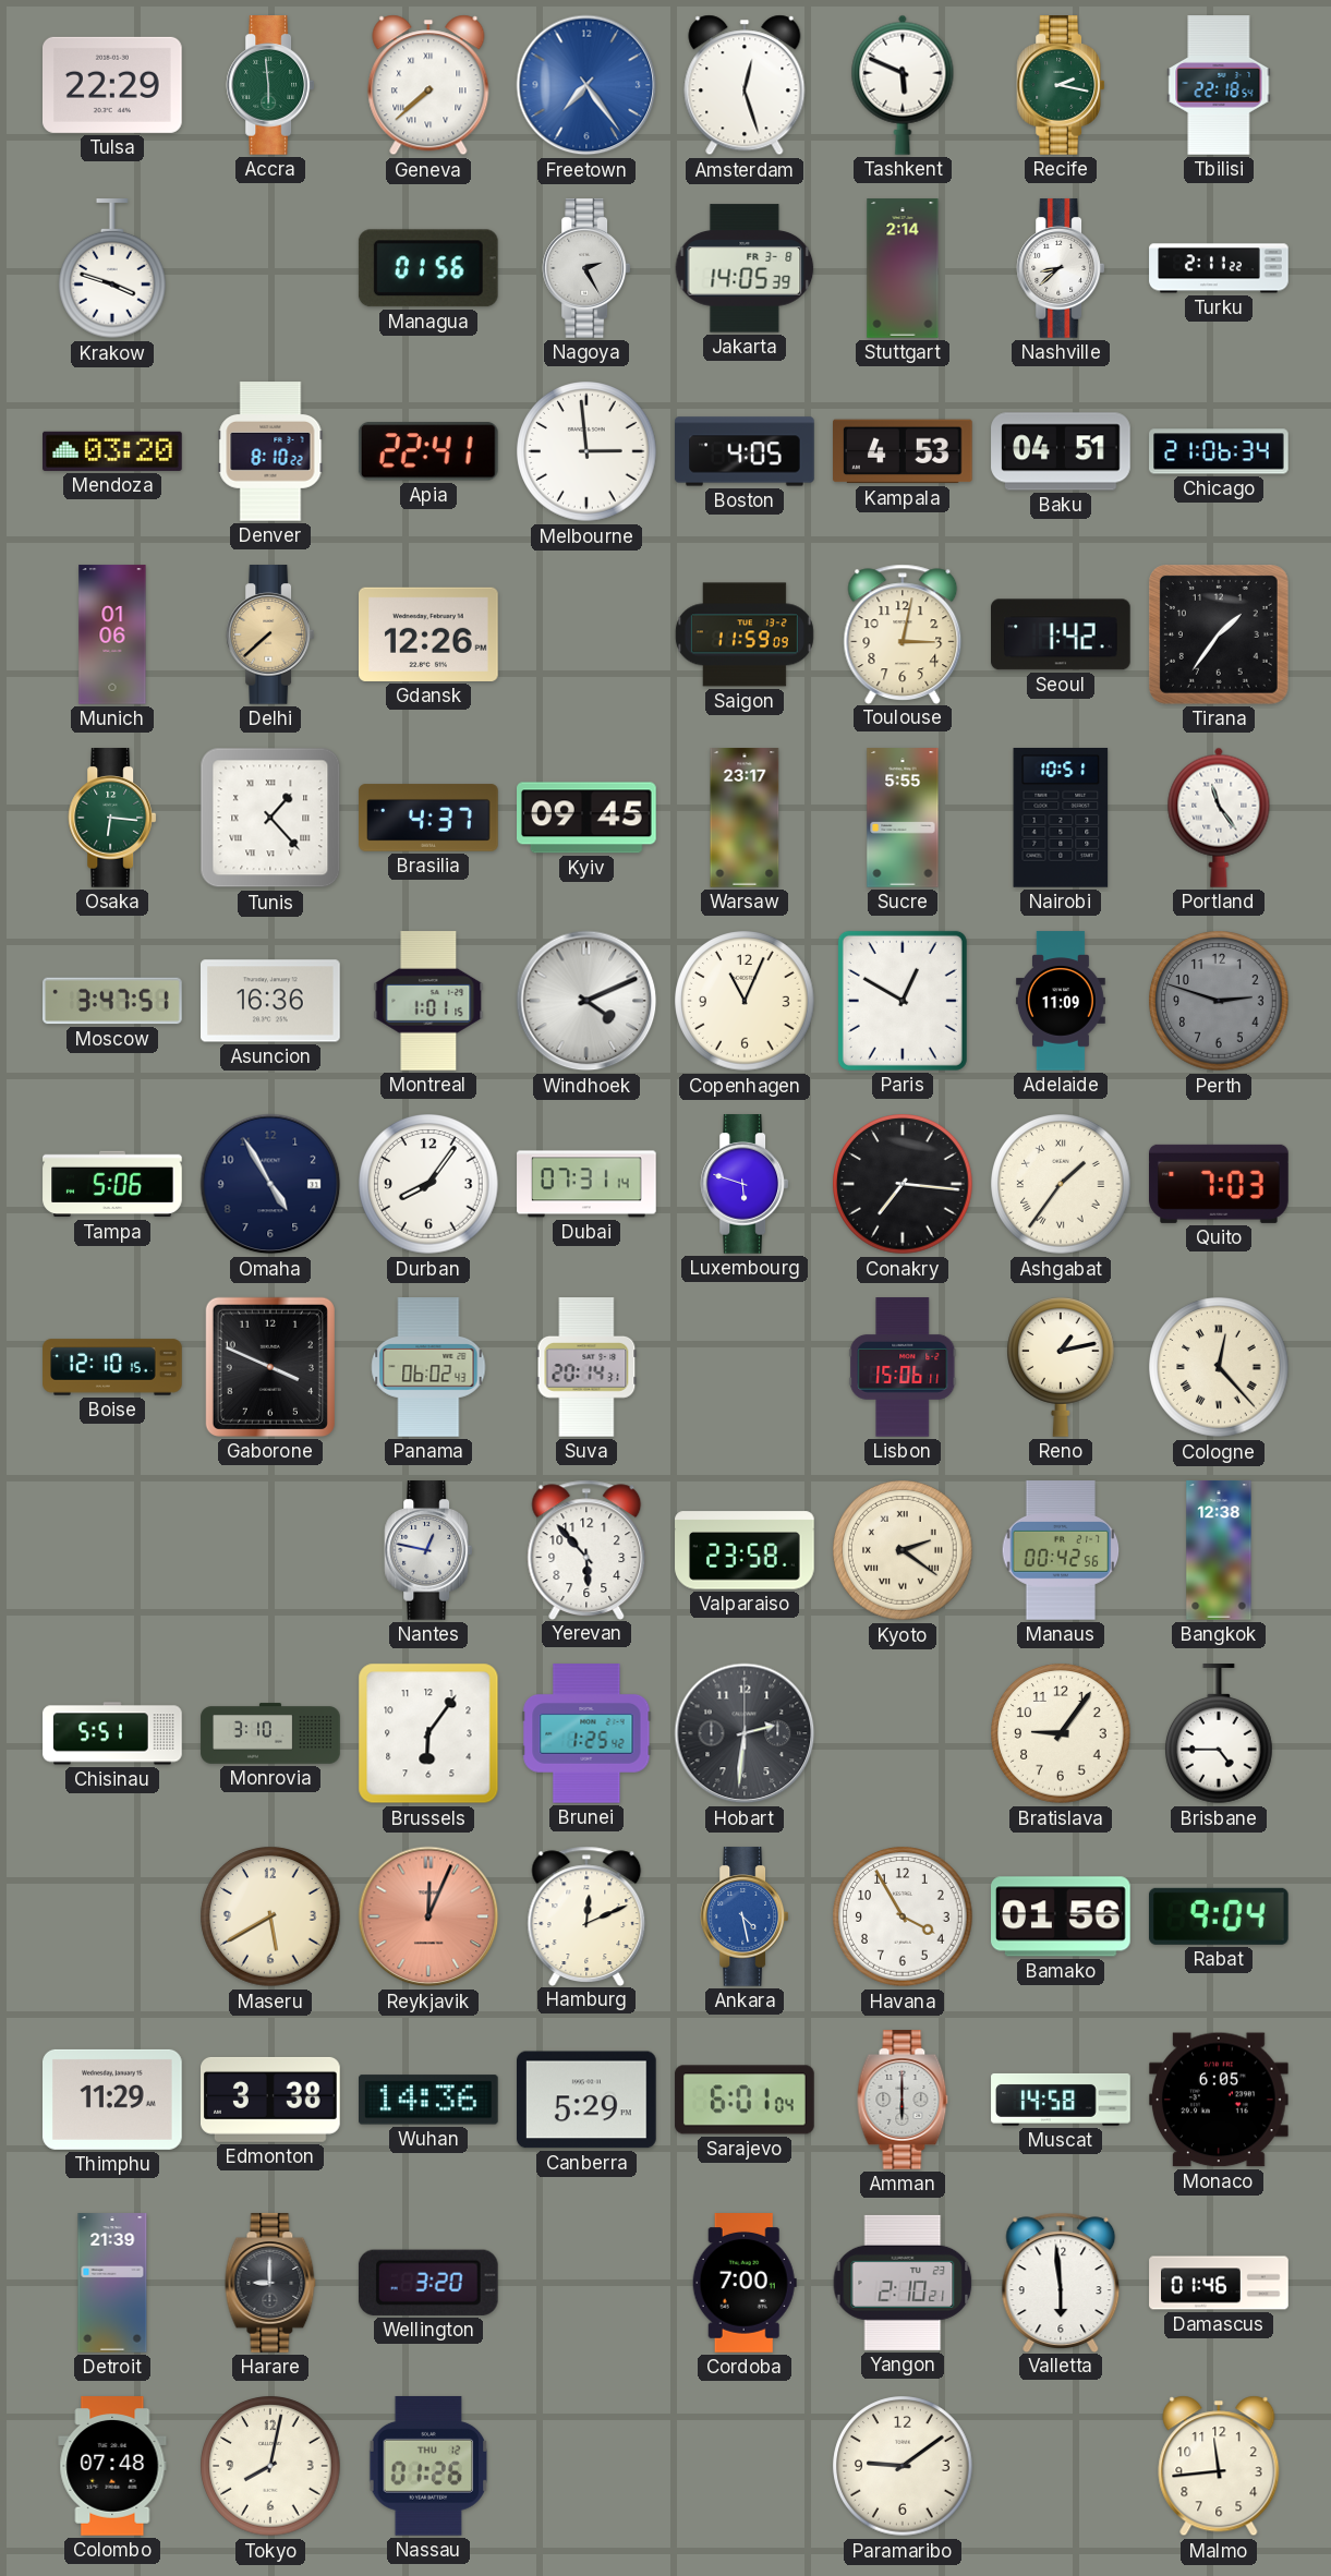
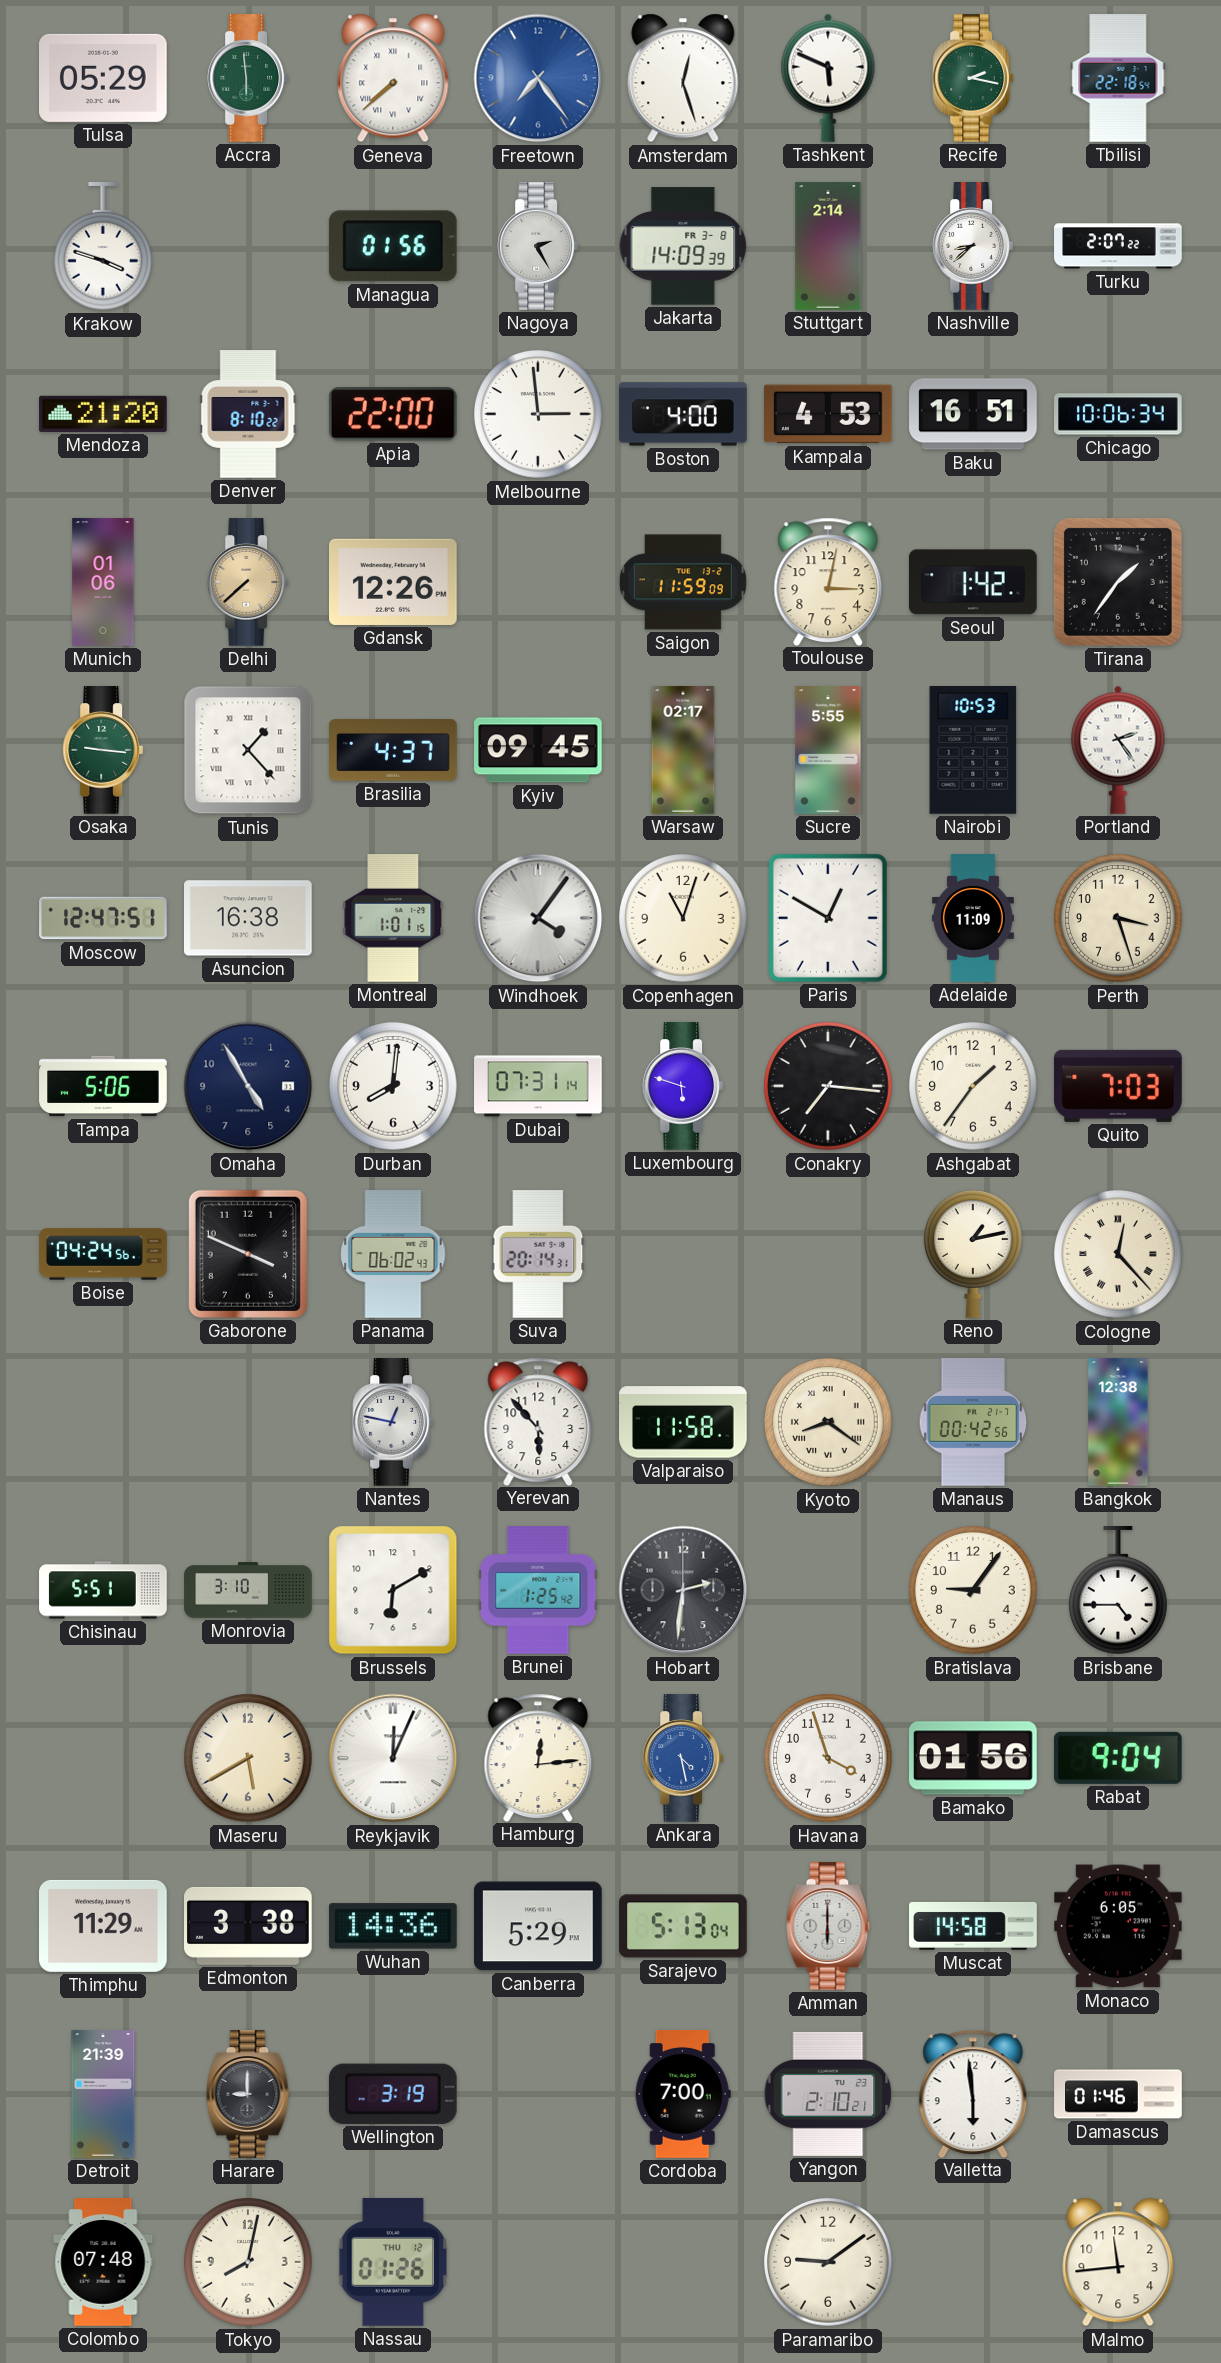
Tulsa: 22:29 -> 05:29 (104, 78)
Jakarta: 14:05 -> 14:09 (683, 246)
Turku: 2:11 -> 2:07 (1118, 246)
Mendoza: 03:20 -> 21:20 (103, 414)
Apia: 22:41 -> 22:00 (393, 414)
Boston: 4:05 -> 4:00 (683, 414)
Baku: 04:51 -> 16:51 (973, 414)
Chicago: 21:06 -> 10:06 (1118, 414)
Osaka: 6:16 -> 9:16 (103, 750)
Warsaw: 23:17 -> 02:17 (683, 750)
Nairobi: 10:51 -> 10:53 (973, 751)
Portland: 11:24 -> 2:24 (1118, 750)
Moscow: 3:47 -> 12:47 (103, 918)
Asuncion: 16:36 -> 16:38 (249, 918)
Windhoek: 4:11 -> 4:06 (538, 918)
Copenhagen: 11:04 -> 11:03 (683, 918)
Perth: 2:48 -> 3:27 (1118, 918)
Perth dial: grey -> cream (1118, 918)
Durban: 8:06 -> 8:01 (393, 1086)
Ashgabat numerals: Roman -> Arabic (973, 1086)
Boise: 12:10 -> 04:24 (103, 1254)
Lisbon: 15:06 -> none (903, 1367)
Valparaiso: 23:58 -> 11:58 (683, 1422)
Kyoto: 2:21 -> 8:21 (828, 1422)
Brussels: 6:06 -> 6:10 (393, 1590)
Reykjavik dial: salmon -> white (393, 1758)
Hamburg: 12:11 -> 12:14 (538, 1757)
Havana: 3:55 -> 3:57 (828, 1758)
Sarajevo: 6:01 -> 5:13 (683, 1926)
Wellington: 3:20 -> 3:19 (393, 2094)
